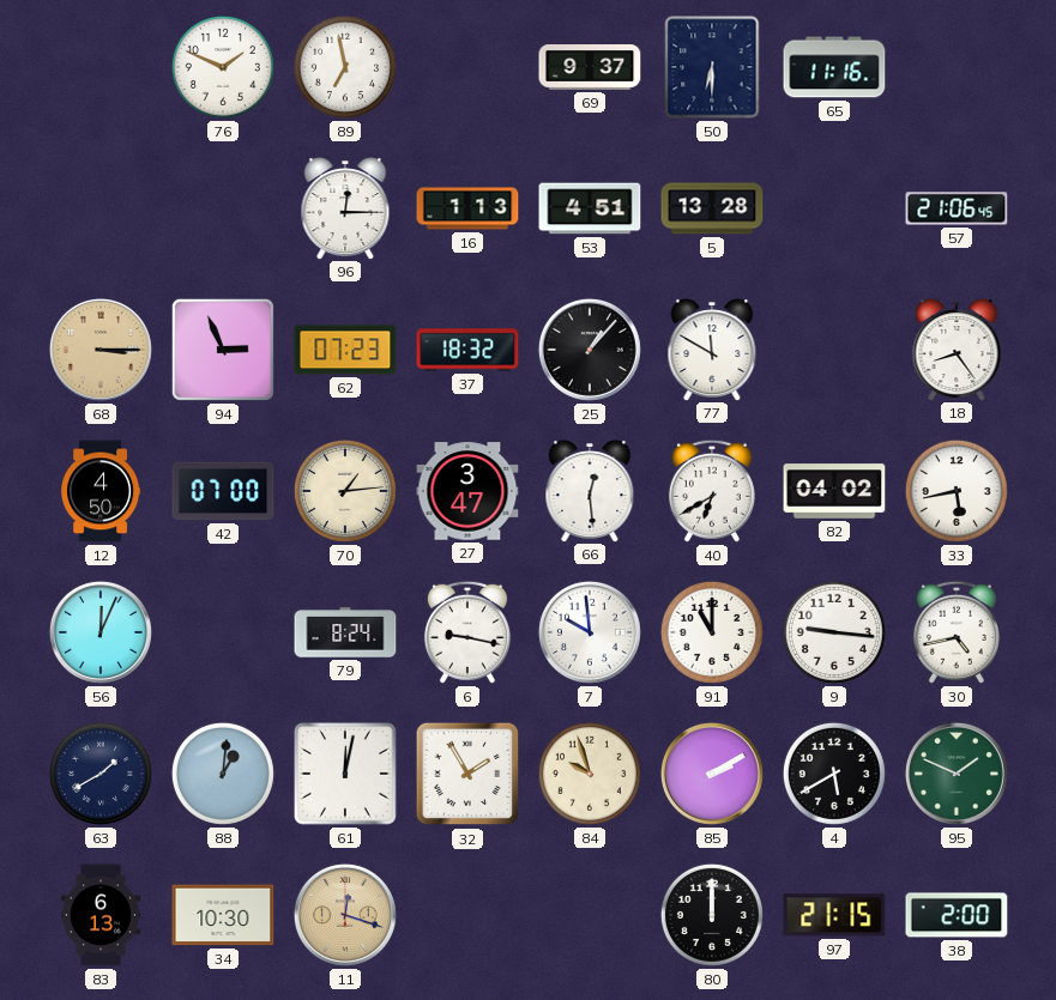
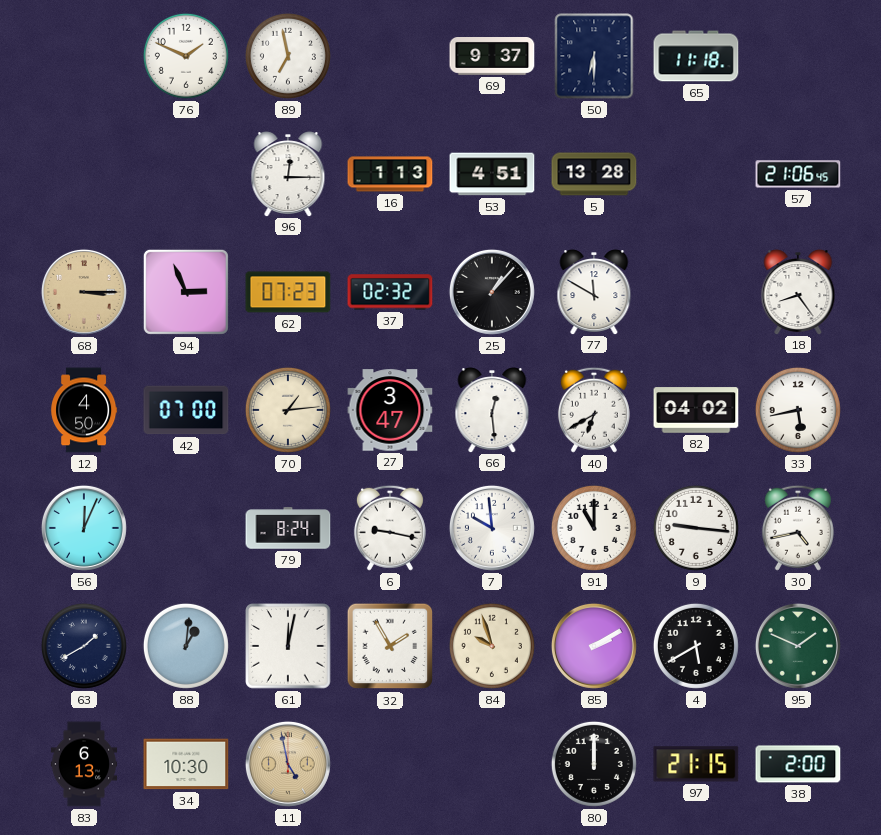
65: 11:16 -> 11:18 (696, 56)
37: 18:32 -> 02:32 (390, 292)
11: 12:18 -> 4:58 (288, 764)
